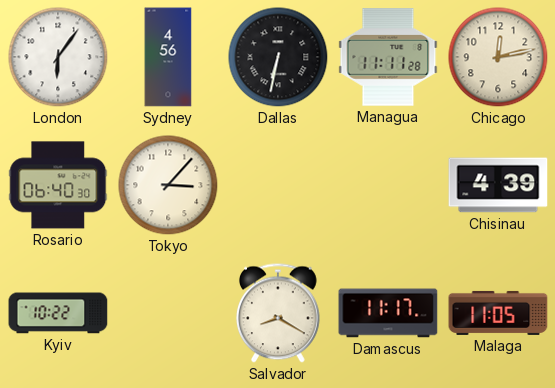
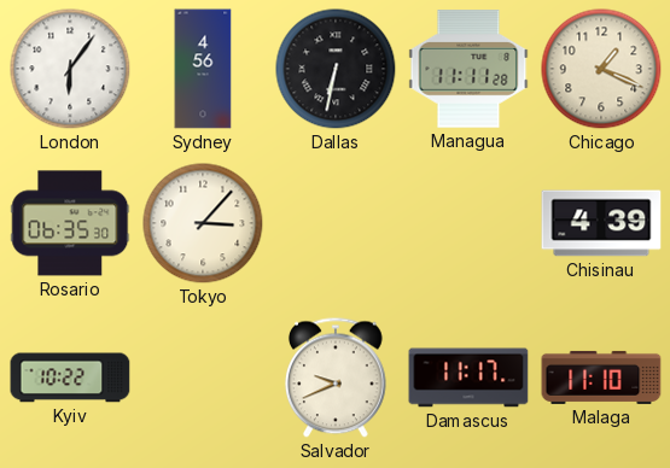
Chicago: 12:13 -> 1:19 (601, 69)
Rosario: 06:40 -> 06:35 (70, 223)
Salvador: 8:20 -> 9:41 (336, 378)
Malaga: 11:05 -> 11:10 (601, 378)
